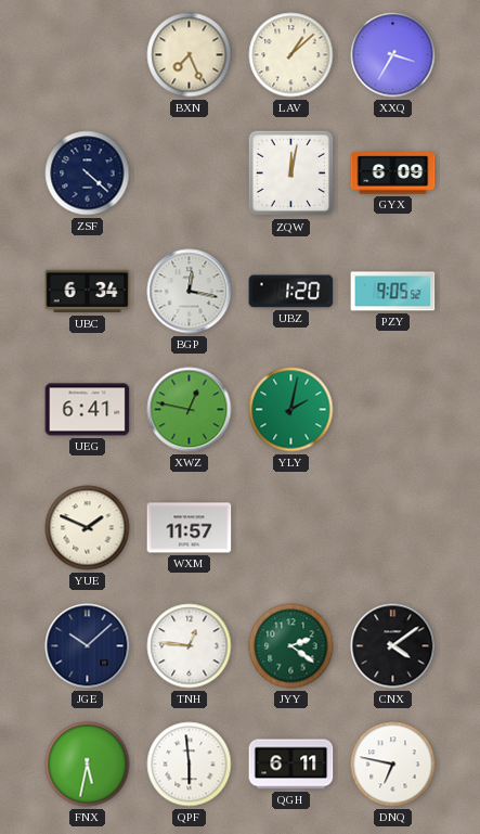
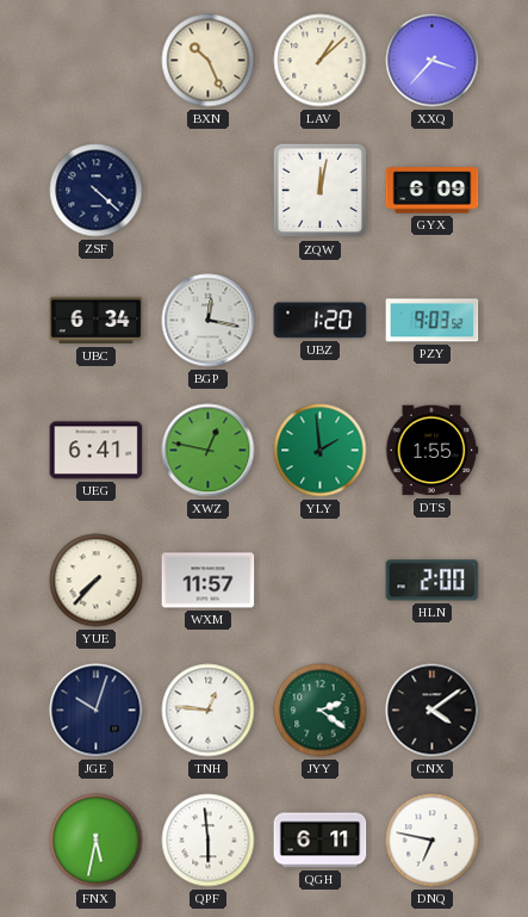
BXN: 7:26 -> 10:26 (209, 61)
XXQ: 3:35 -> 3:37 (433, 61)
PZY: 9:05 -> 9:03 (433, 321)
YLY: 2:02 -> 1:59 (321, 451)
DTS: none -> 1:55 (431, 451)
YUE: 1:49 -> 7:37 (97, 581)
HLN: none -> 2:00 (433, 581)
JGE: 10:08 -> 10:03 (97, 711)
